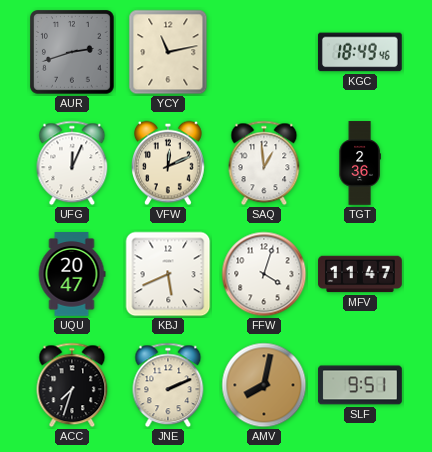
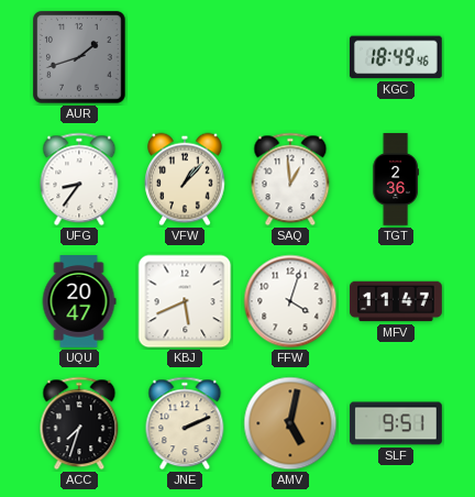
AUR: 2:42 -> 1:42 (80, 58)
YCY: 11:13 -> none (168, 52)
UFG: 12:04 -> 8:36 (79, 179)
VFW: 12:11 -> 1:07 (186, 179)
AMV: 8:02 -> 5:02 (290, 423)
